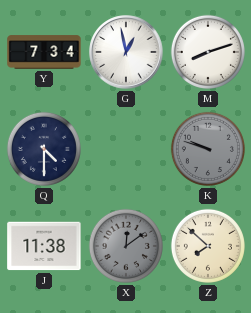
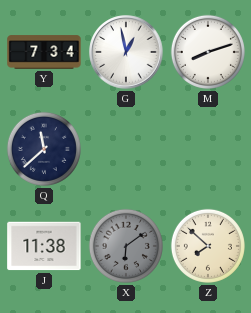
Q: 4:30 -> 11:38 (44, 149)
K: 9:48 -> none (208, 149)
X: 12:09 -> 6:09 (126, 246)
